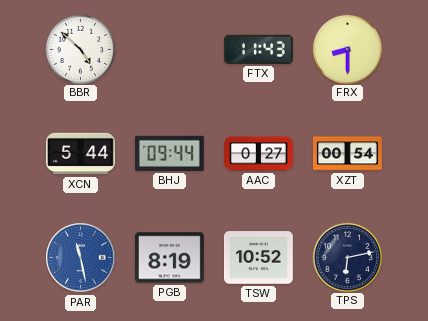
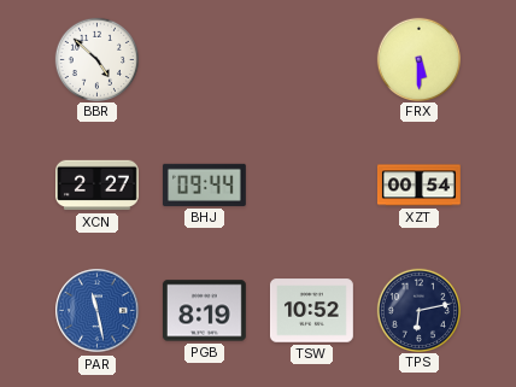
FTX: 11:43 -> none (258, 49)
FRX: 8:30 -> 5:30 (418, 59)
XCN: 5:44 -> 2:27 (98, 186)
AAC: 0:27 -> none (259, 154)
